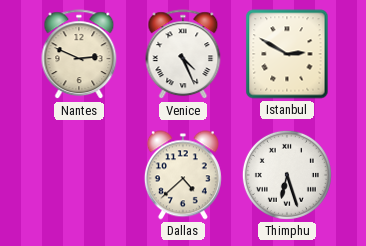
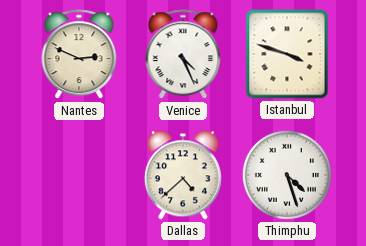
Istanbul: 2:50 -> 3:48 (287, 54)
Thimphu: 6:27 -> 4:27 (287, 175)
